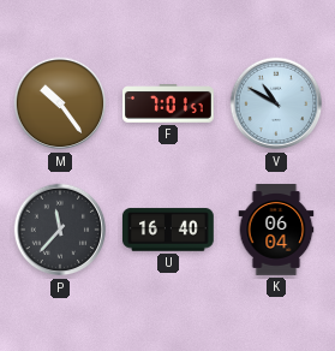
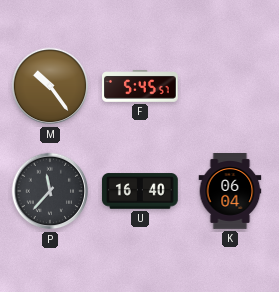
F: 7:01 -> 5:45 (141, 87)
V: 10:50 -> none (276, 103)
